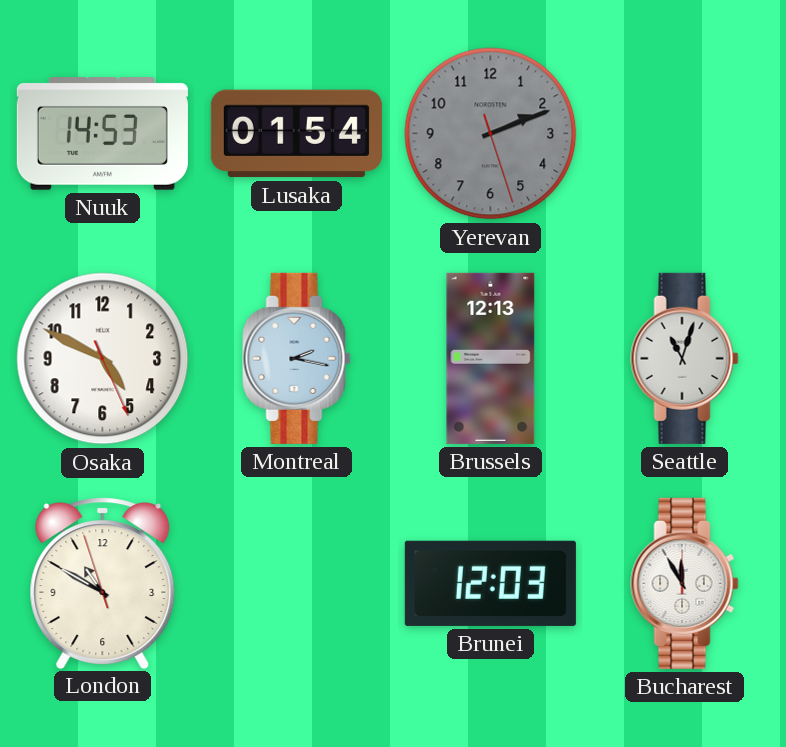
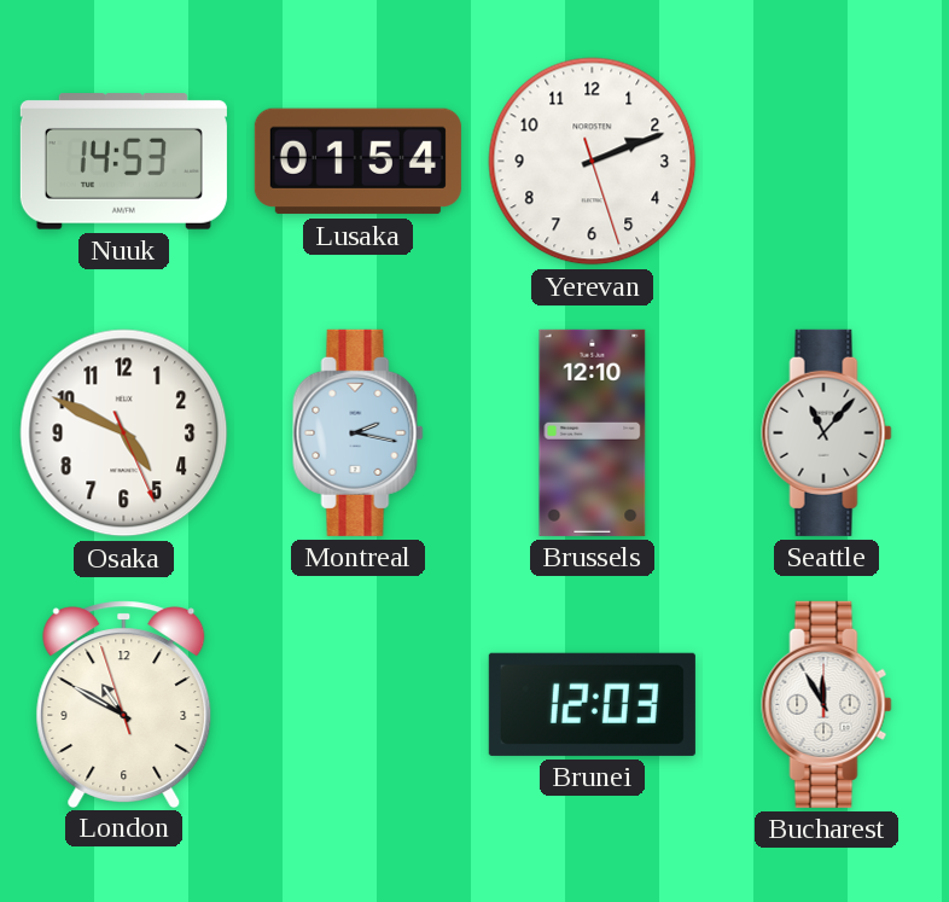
Yerevan dial: grey -> white (593, 162)
Brussels: 12:13 -> 12:10 (593, 432)
Seattle: 11:03 -> 11:07 (827, 432)
